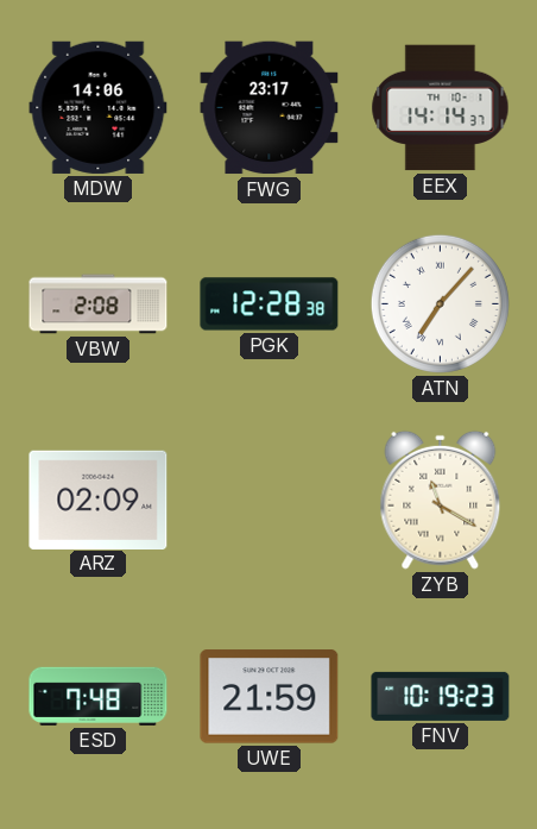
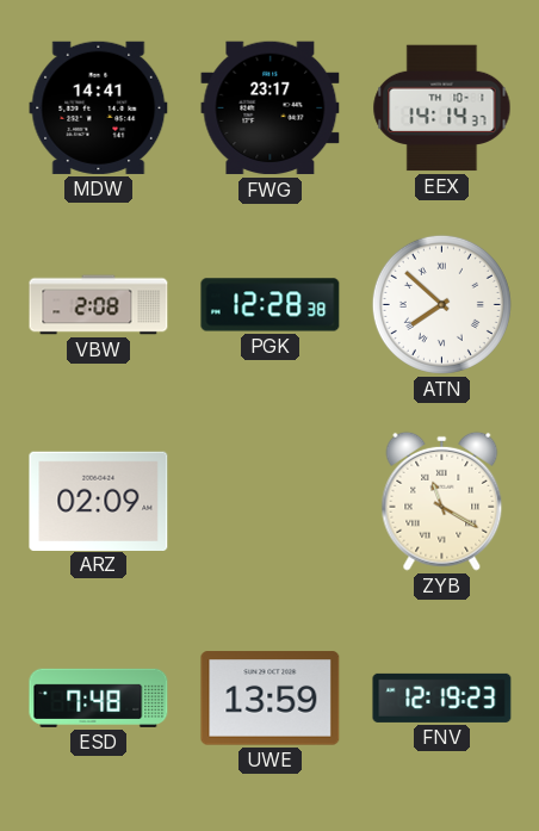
MDW: 14:06 -> 14:41 (99, 107)
ATN: 7:07 -> 7:52 (441, 304)
UWE: 21:59 -> 13:59 (271, 699)
FNV: 10:19 -> 12:19 (442, 697)
